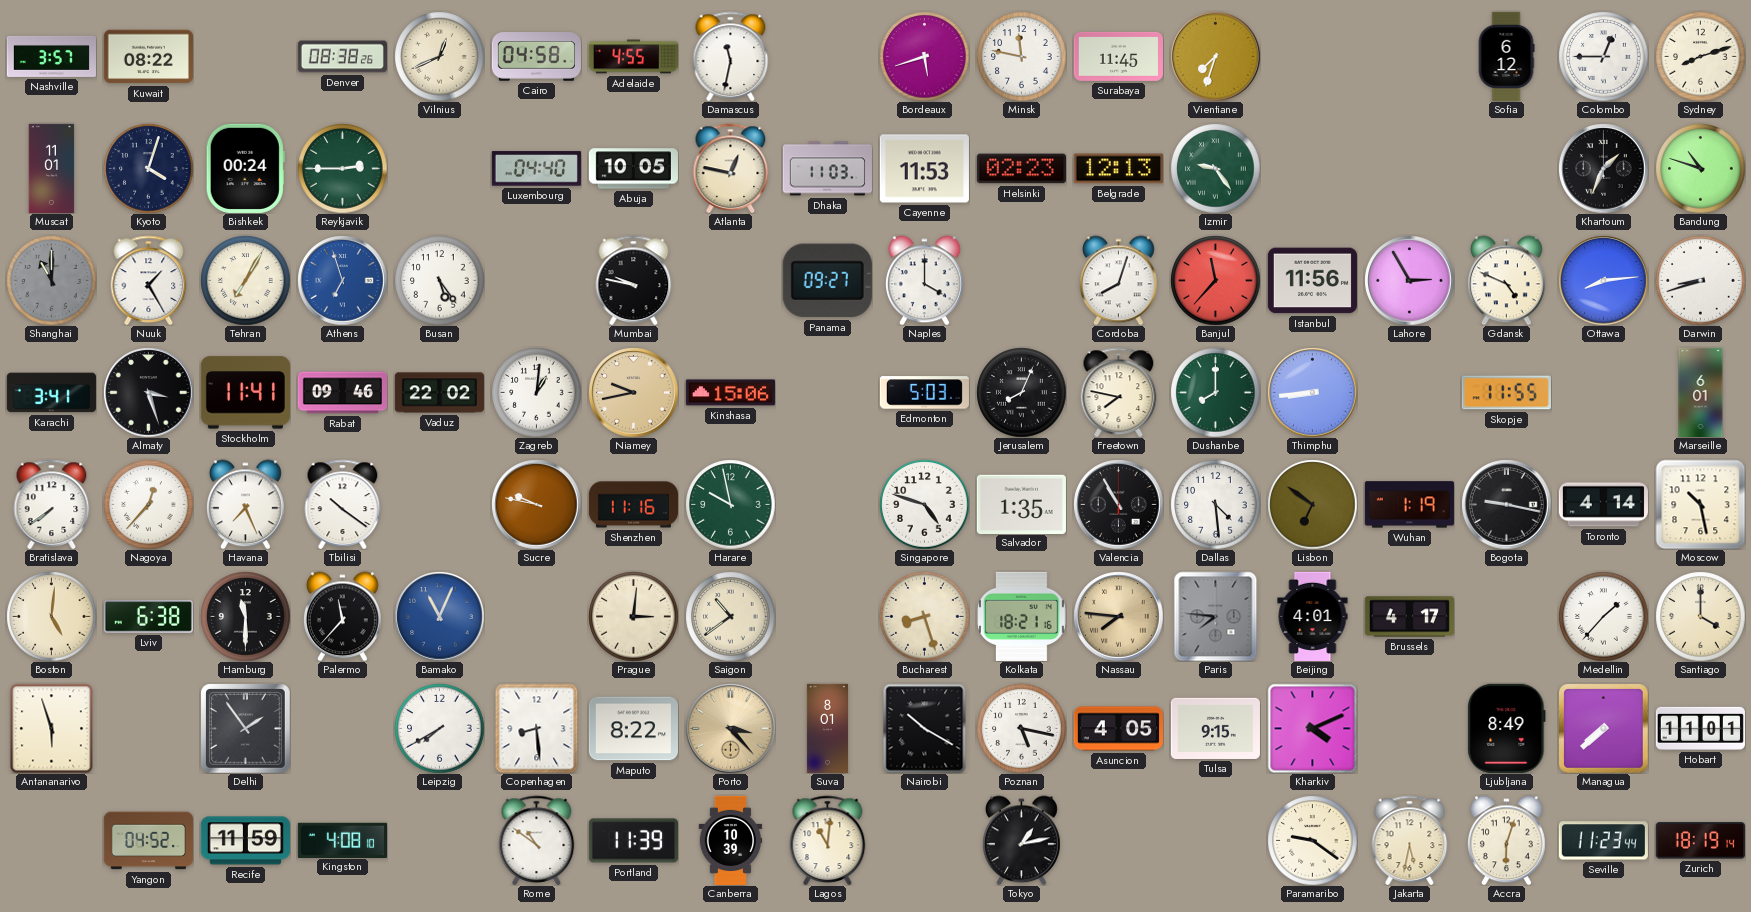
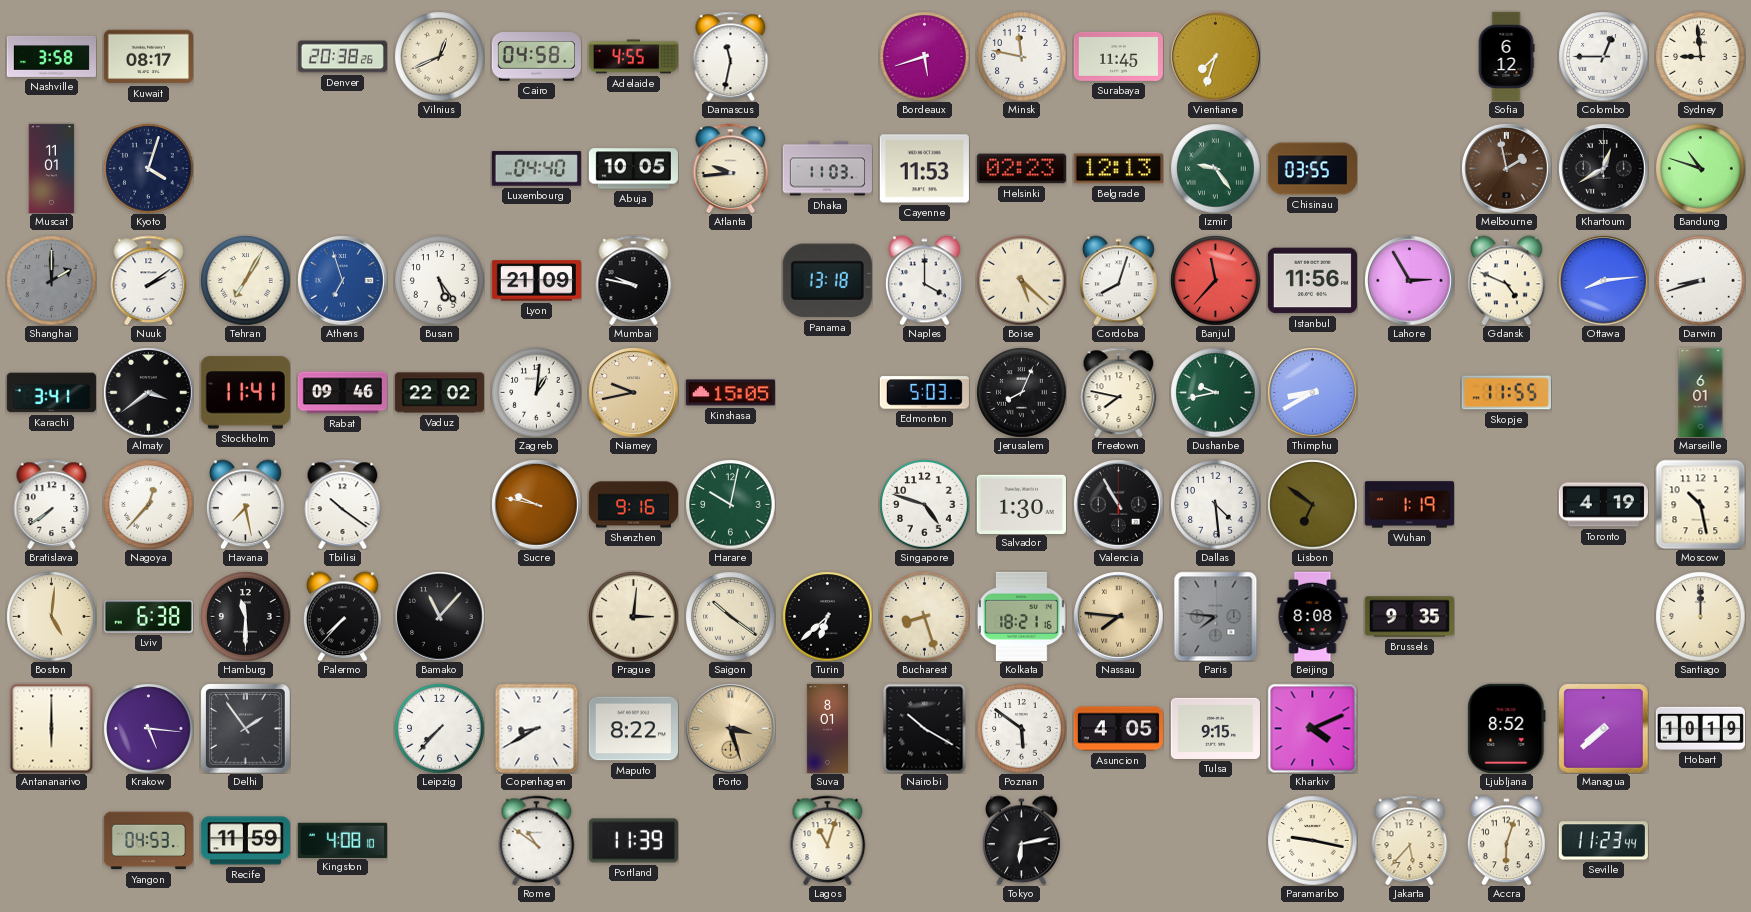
Nashville: 3:57 -> 3:58 (51, 56)
Kuwait: 08:22 -> 08:17 (148, 57)
Denver: 08:38 -> 20:38 (342, 57)
Sydney: 8:12 -> 8:59 (1700, 56)
Bishkek: 00:24 -> none (245, 168)
Reykjavik: 2:45 -> none (342, 168)
Atlanta: 12:47 -> 9:44 (731, 168)
Chisinau: none -> 03:55 (1312, 169)
Melbourne: none -> 1:58 (1506, 168)
Khartoum: 1:34 -> 12:40 (1603, 168)
Shanghai: 11:00 -> 2:00 (51, 280)
Nuuk: 1:25 -> 2:09 (149, 280)
Lyon: none -> 21:09 (536, 281)
Panama: 09:27 -> 13:18 (827, 281)
Boise: none -> 5:22 (1021, 280)
Almaty: 3:27 -> 3:39 (148, 392)
Kinshasa: 15:06 -> 15:05 (730, 393)
Dushanbe: 8:00 -> 9:43 (1215, 392)
Thimphu: 8:44 -> 8:40 (1312, 392)
Havana: 7:26 -> 7:28 (246, 504)
Shenzhen: 11:16 -> 9:16 (633, 505)
Harare: 9:58 -> 10:02 (730, 504)
Salvador: 1:35 -> 1:30 (1021, 504)
Bogota: 9:17 -> none (1506, 504)
Toronto: 4:14 -> 4:19 (1603, 505)
Palermo: 11:37 -> 7:37 (343, 616)
Bamako: 11:04 -> 11:07 (439, 616)
Bamako dial: blue -> black (439, 616)
Saigon: 10:39 -> 10:21 (730, 616)
Turin: none -> 6:38 (827, 616)
Beijing: 4:01 -> 8:08 (1313, 616)
Brussels: 4:17 -> 9:35 (1409, 617)
Medellin: 1:37 -> none (1603, 616)
Santiago: 4:00 -> 12:00 (1700, 616)
Antananarivo: 5:57 -> 6:00 (52, 728)
Krakow: none -> 5:16 (148, 728)
Leipzig: 7:40 -> 7:37 (439, 728)
Copenhagen: 8:29 -> 8:40 (537, 728)
Porto: 3:23 -> 3:27 (730, 728)
Poznan: 5:17 -> 5:51 (1021, 728)
Ljubljana: 8:49 -> 8:52 (1507, 728)
Hobart: 11:01 -> 10:19 (1700, 728)
Yangon: 04:52 -> 04:53 (148, 841)
Canberra: 10:39 -> none (731, 840)
Lagos: 11:01 -> 11:03 (828, 840)
Tokyo: 1:13 -> 6:13 (1022, 840)
Paramaribo: 9:21 -> 9:17 (1312, 840)
Jakarta: 5:32 -> 5:37 (1410, 840)
Zurich: 18:19 -> none (1700, 841)
